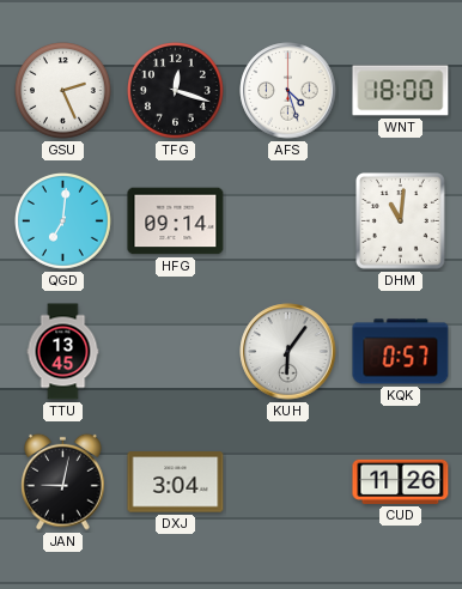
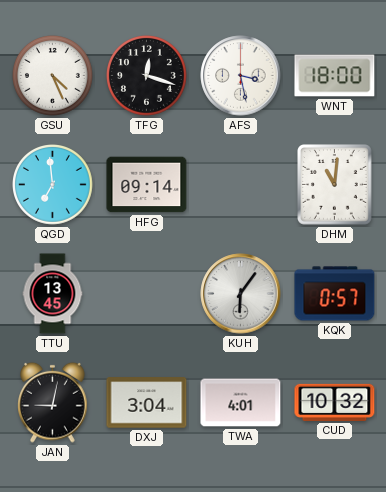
GSU: 2:26 -> 4:26 (53, 76)
AFS: 4:27 -> 3:28 (241, 76)
QGD: 7:01 -> 6:59 (53, 185)
TWA: none -> 4:01 (241, 403)
CUD: 11:26 -> 10:32 (335, 402)
